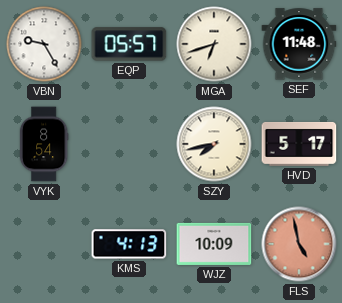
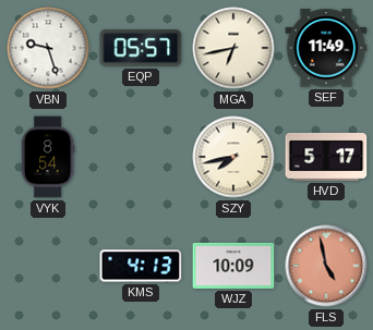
VBN: 9:25 -> 9:27 (48, 48)
MGA: 6:42 -> 6:43 (233, 48)
SEF: 11:48 -> 11:49 (326, 48)
